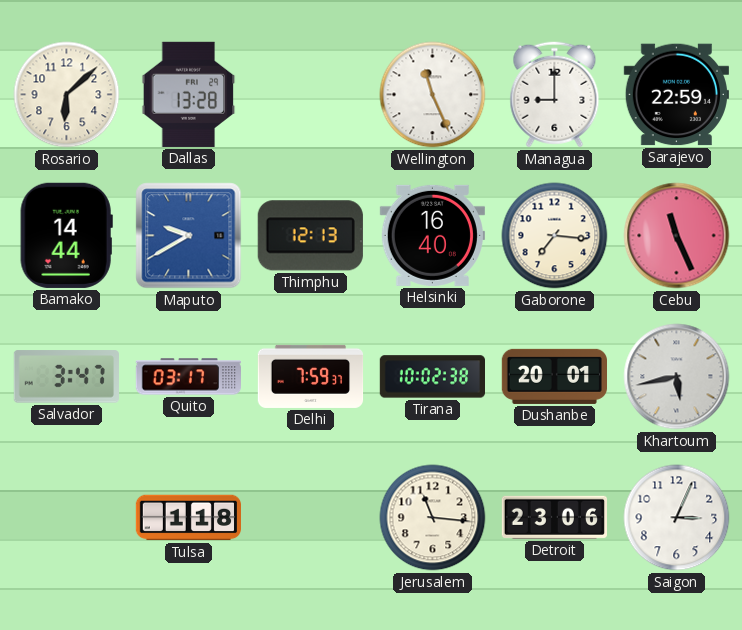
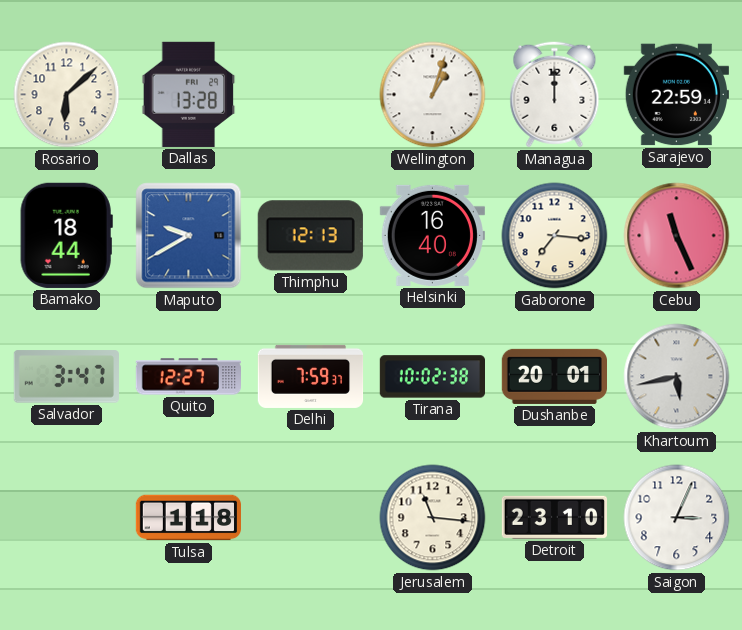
Wellington: 11:26 -> 1:03 (433, 95)
Managua: 9:00 -> 12:00 (555, 95)
Bamako: 14:44 -> 18:44 (66, 235)
Quito: 03:17 -> 12:27 (188, 377)
Detroit: 23:06 -> 23:10 (554, 517)
